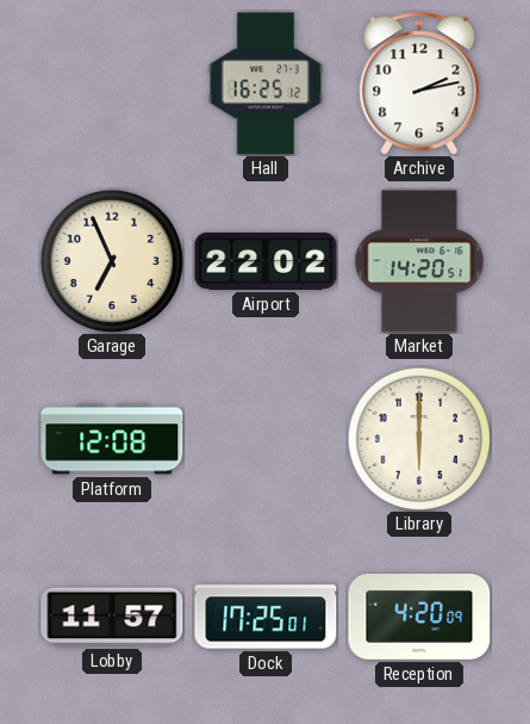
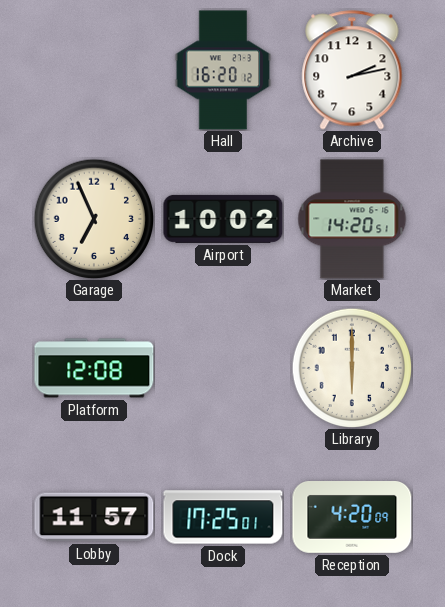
Hall: 16:25 -> 16:20 (223, 70)
Airport: 22:02 -> 10:02 (223, 219)
